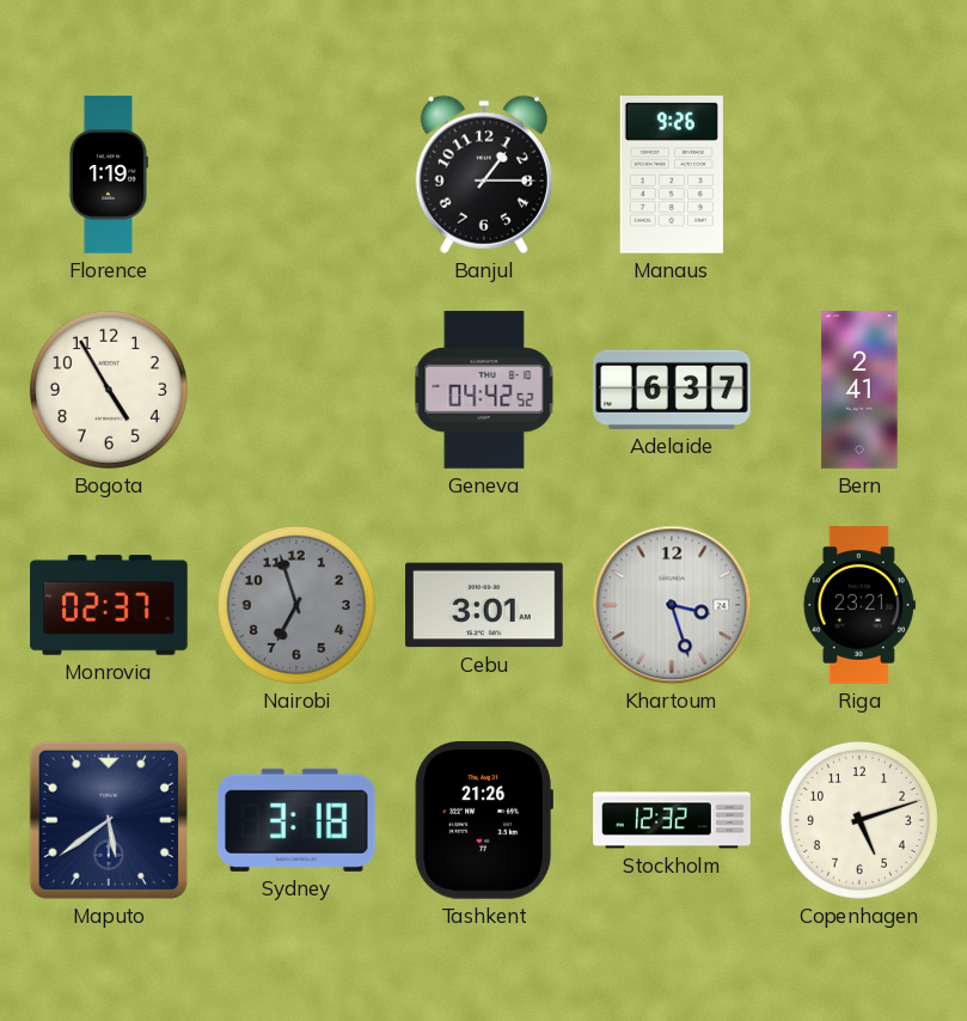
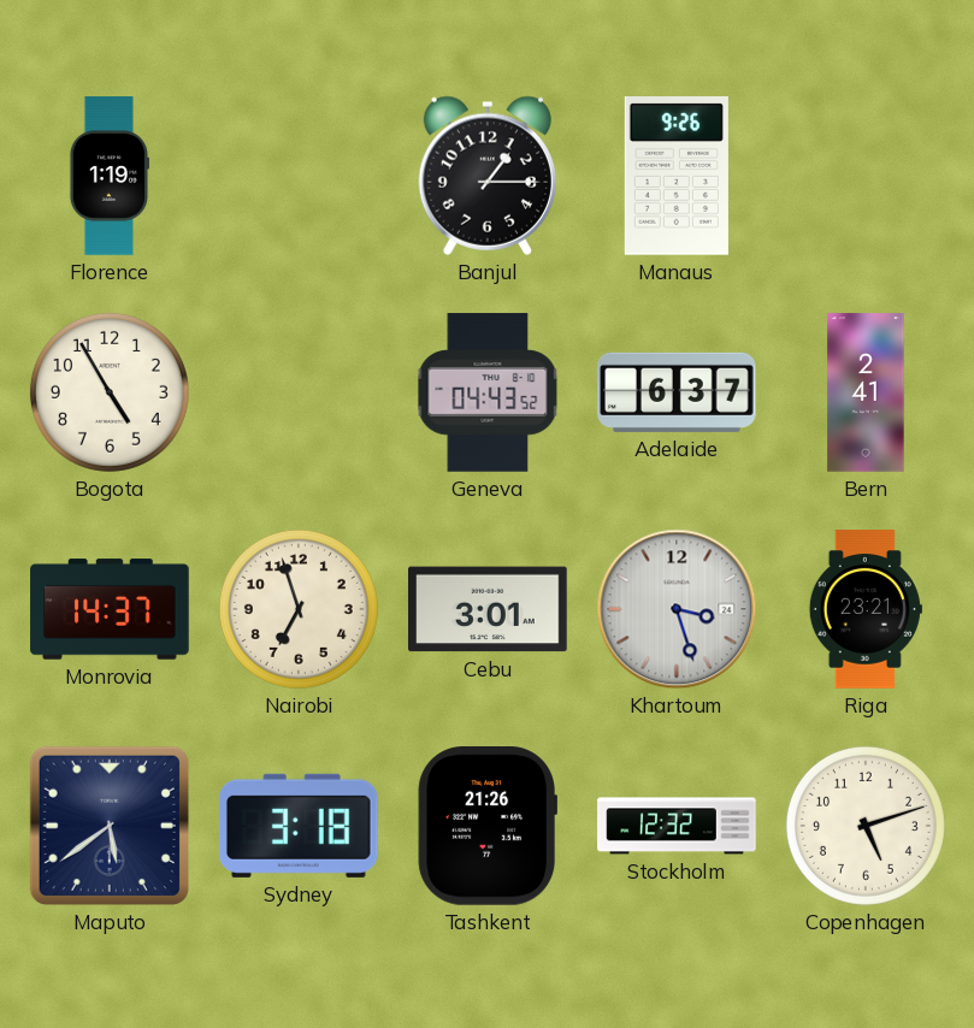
Geneva: 04:42 -> 04:43 (488, 392)
Monrovia: 02:37 -> 14:37 (110, 609)
Nairobi dial: grey -> cream (299, 609)
